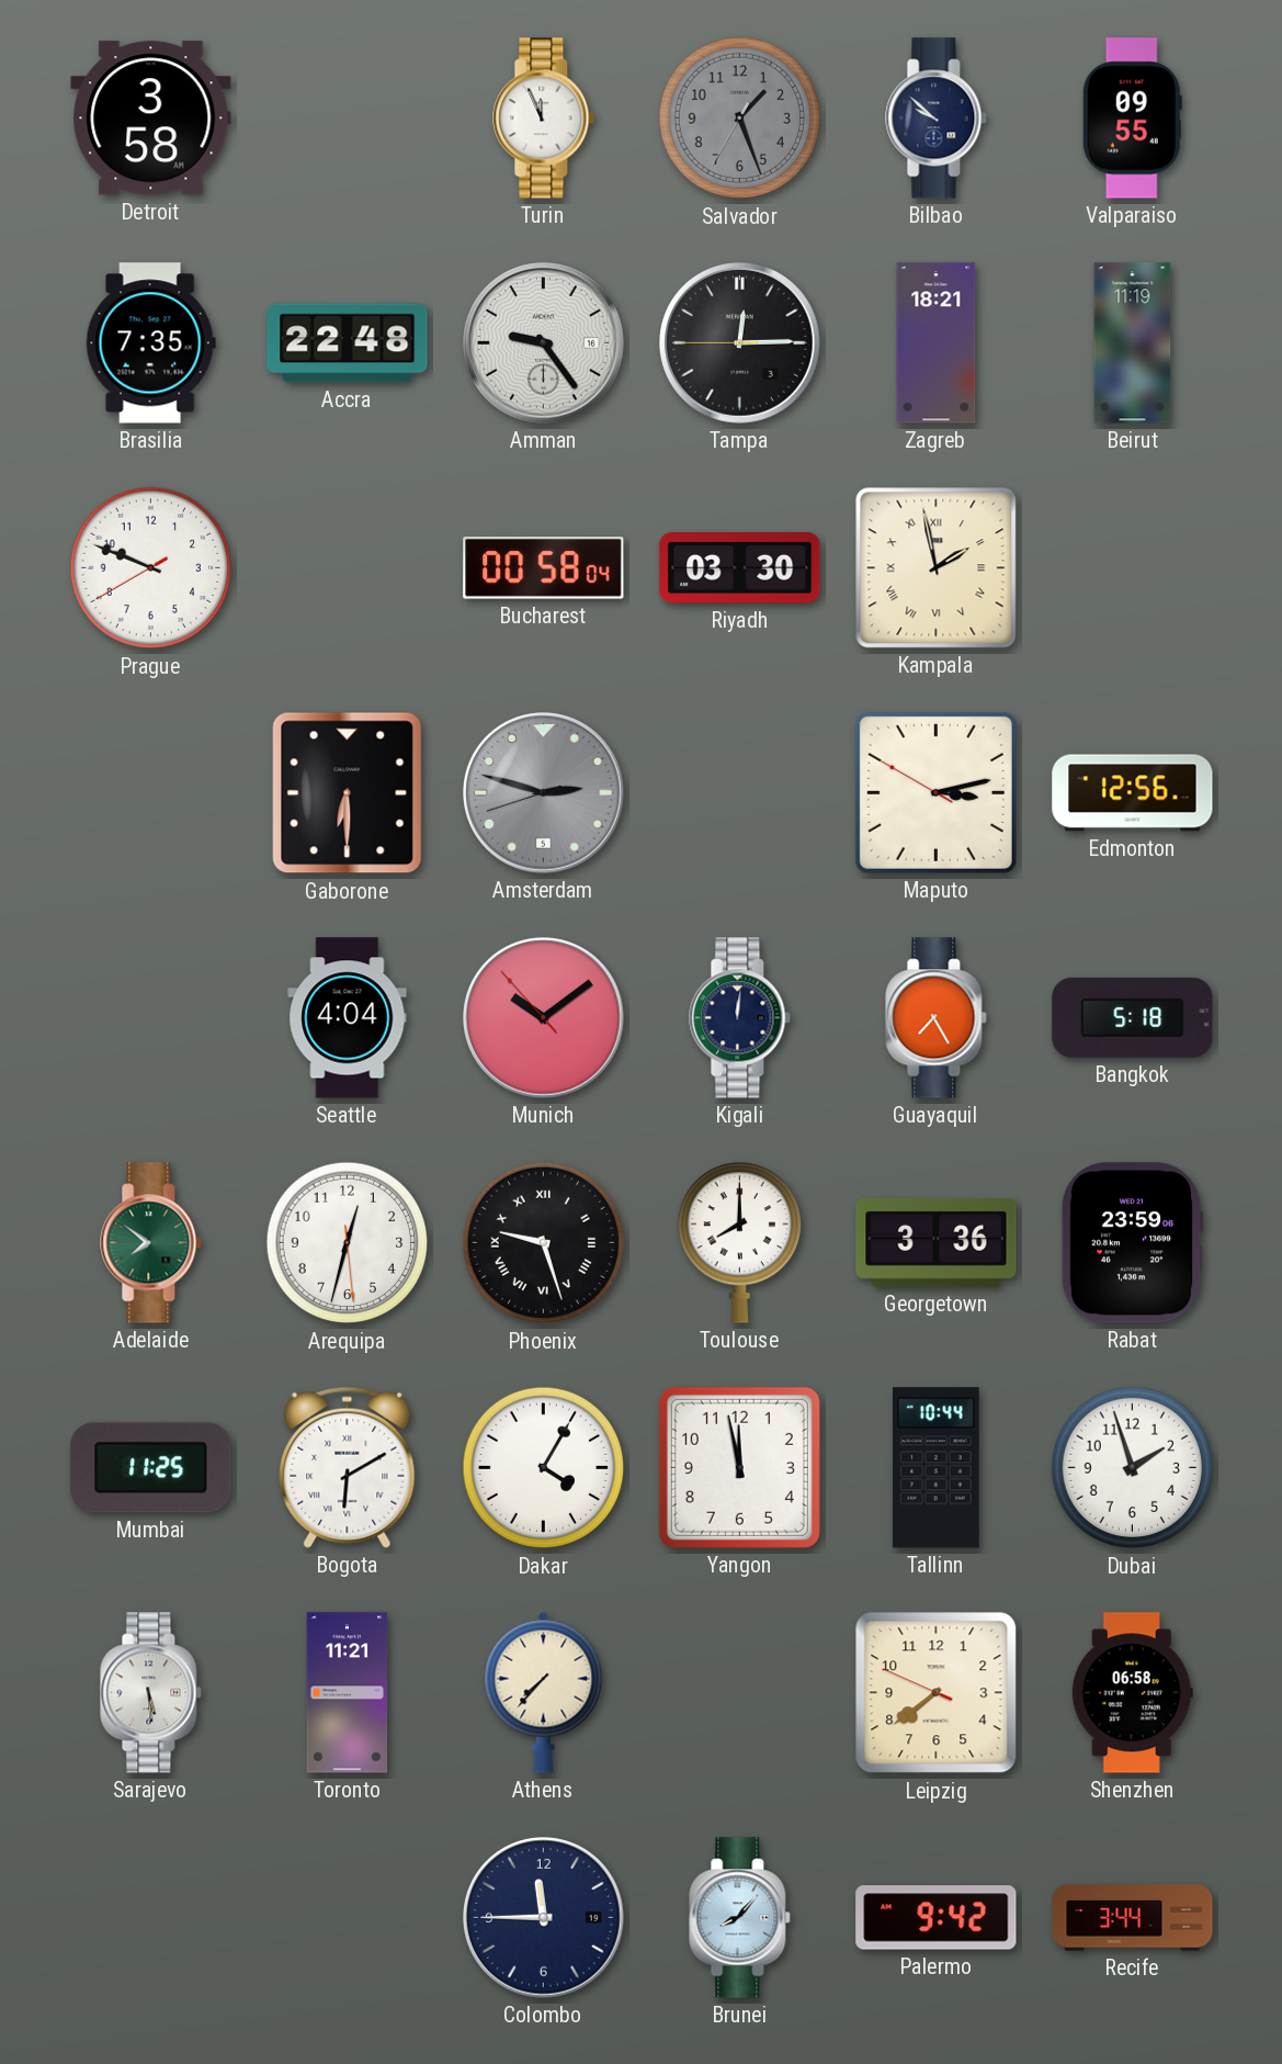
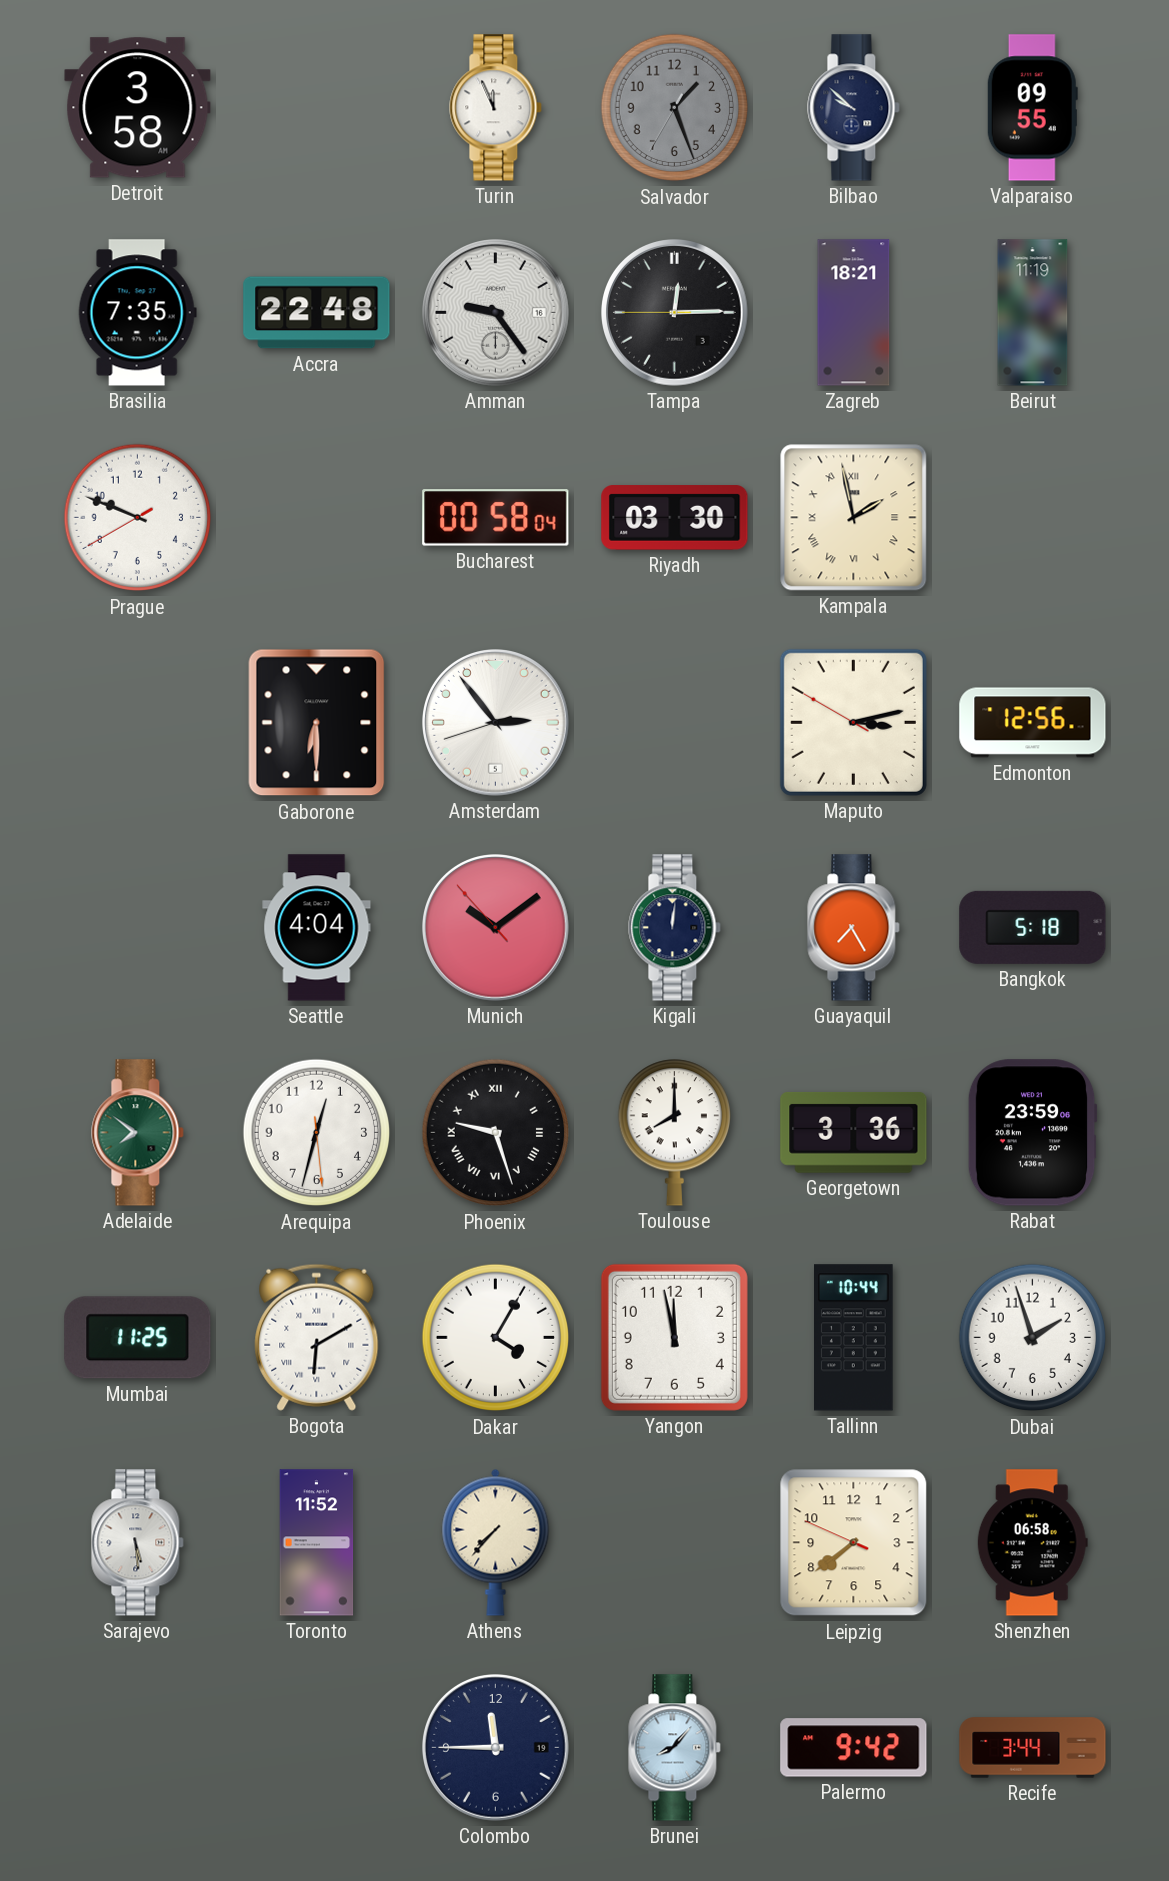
Amsterdam: 2:47 -> 2:53 (496, 723)
Amsterdam dial: grey -> white (496, 723)
Toronto: 11:21 -> 11:52 (317, 1543)
